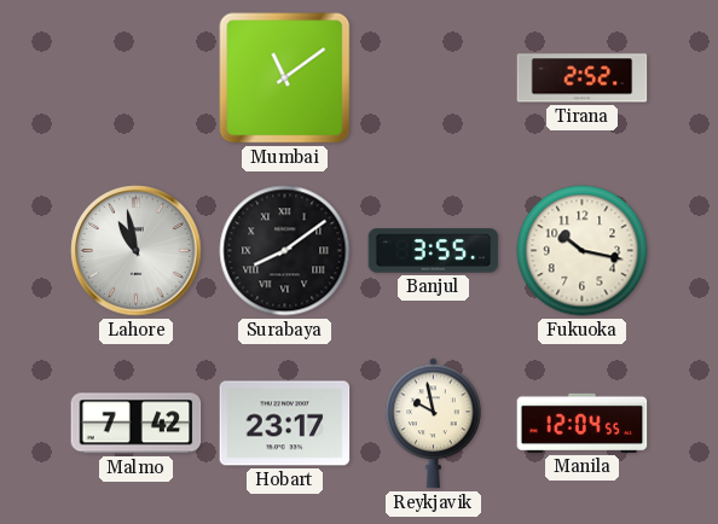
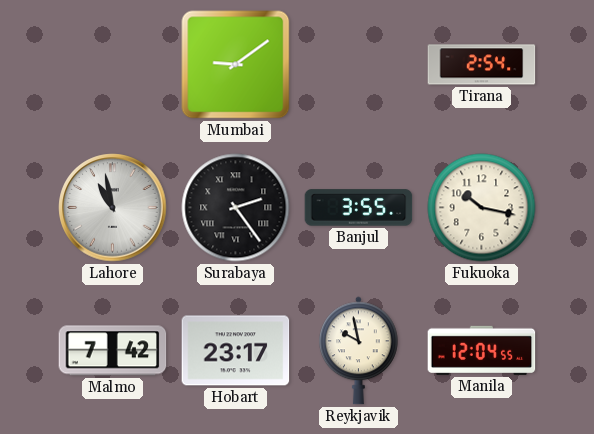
Mumbai: 11:09 -> 9:09 (236, 65)
Tirana: 2:52 -> 2:54 (482, 65)
Surabaya: 8:09 -> 2:24 (236, 208)
